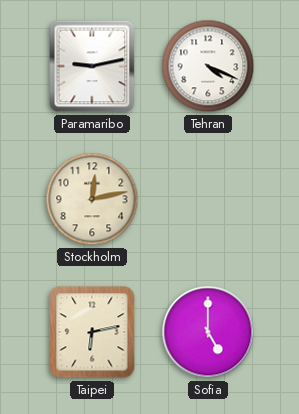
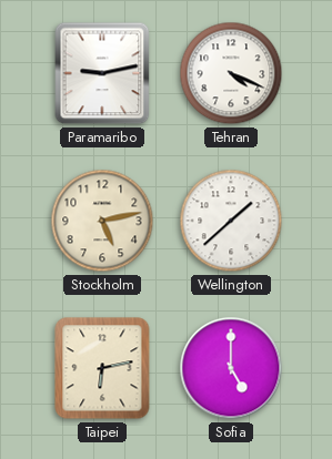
Stockholm: 12:13 -> 5:13 (102, 221)
Wellington: none -> 1:38 (231, 221)
